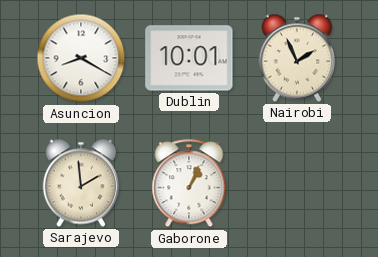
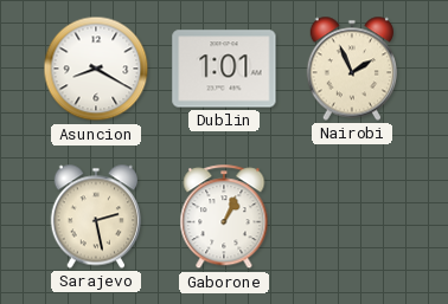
Dublin: 10:01 -> 1:01 (224, 69)
Sarajevo: 1:59 -> 2:28 (95, 216)
